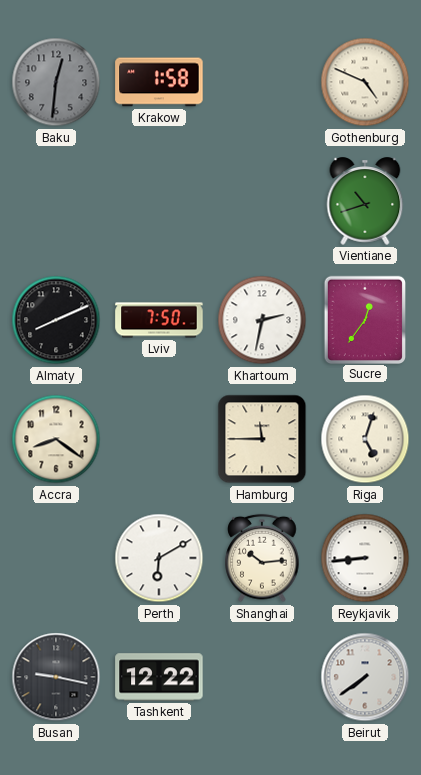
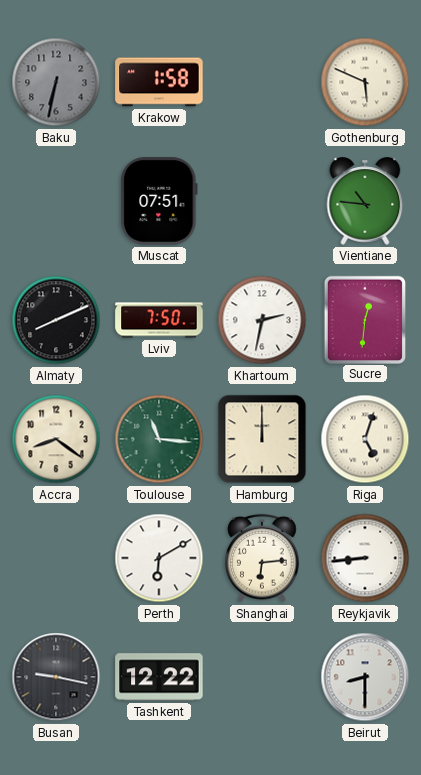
Baku: 12:31 -> 6:32 (56, 82)
Gothenburg: 4:49 -> 5:49 (365, 82)
Muscat: none -> 07:51 (159, 201)
Vientiane: 10:42 -> 10:46 (365, 201)
Sucre: 12:36 -> 12:31 (364, 319)
Toulouse: none -> 11:16 (159, 439)
Hamburg: 11:45 -> 12:00 (262, 439)
Shanghai: 10:14 -> 6:14 (262, 558)
Beirut: 7:39 -> 8:30 (365, 677)
